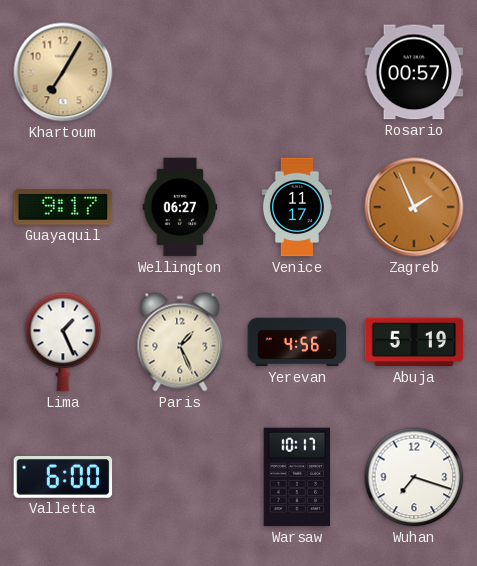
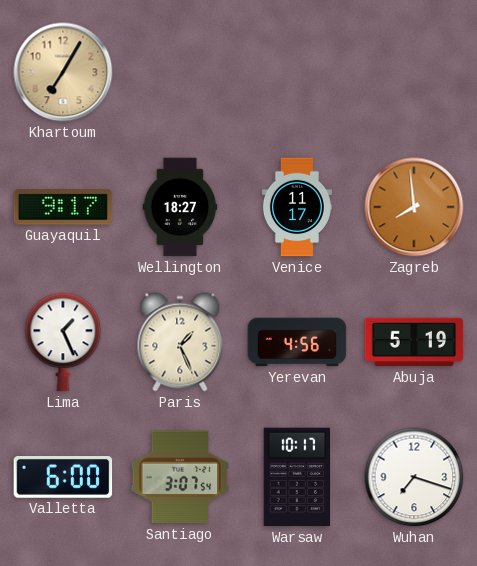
Rosario: 00:57 -> none (414, 72)
Wellington: 06:27 -> 18:27 (180, 207)
Zagreb: 1:56 -> 7:59 (414, 207)
Santiago: none -> 3:07 (180, 477)
